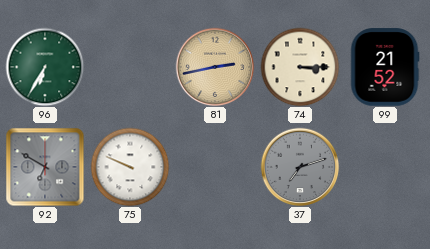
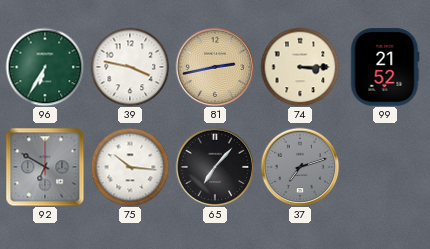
39: none -> 3:47 (130, 67)
75: 9:49 -> 10:16 (130, 167)
65: none -> 7:07 (215, 167)
